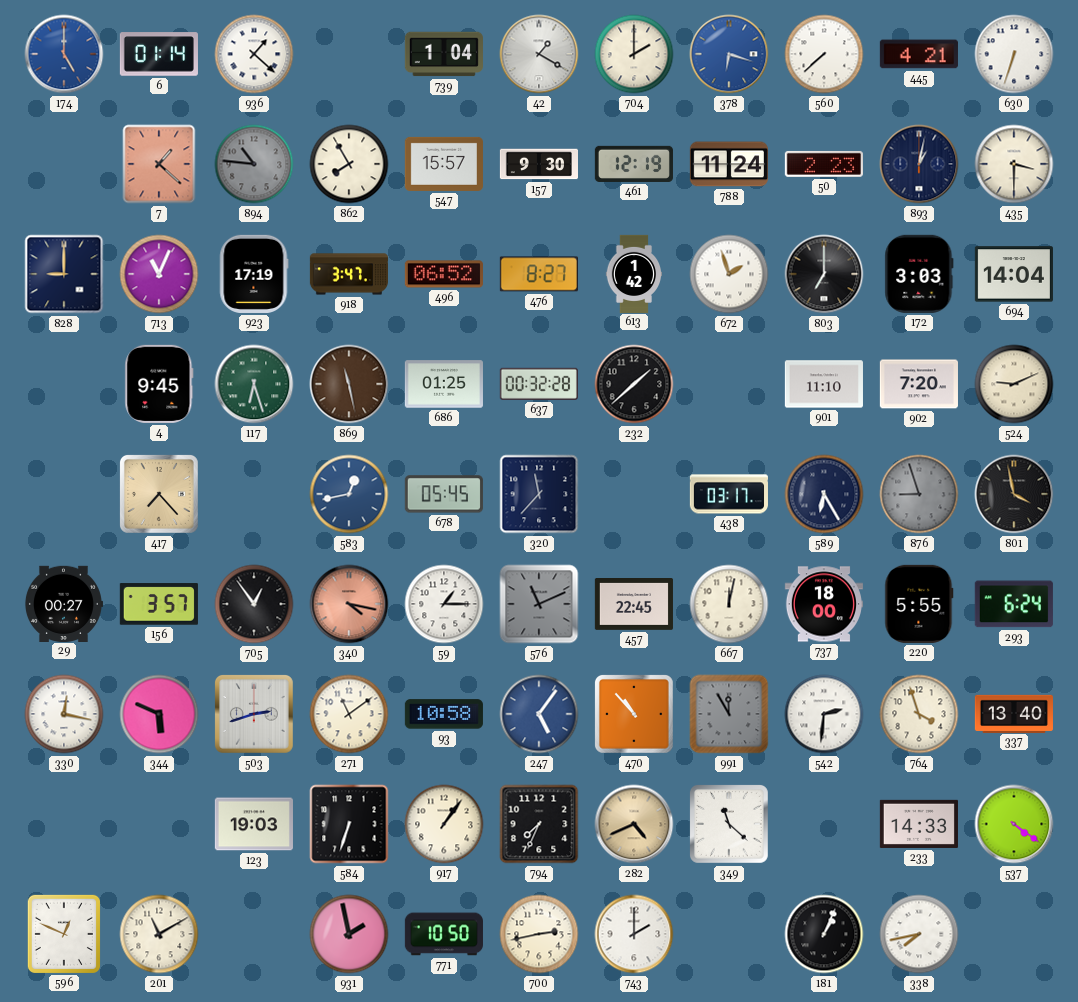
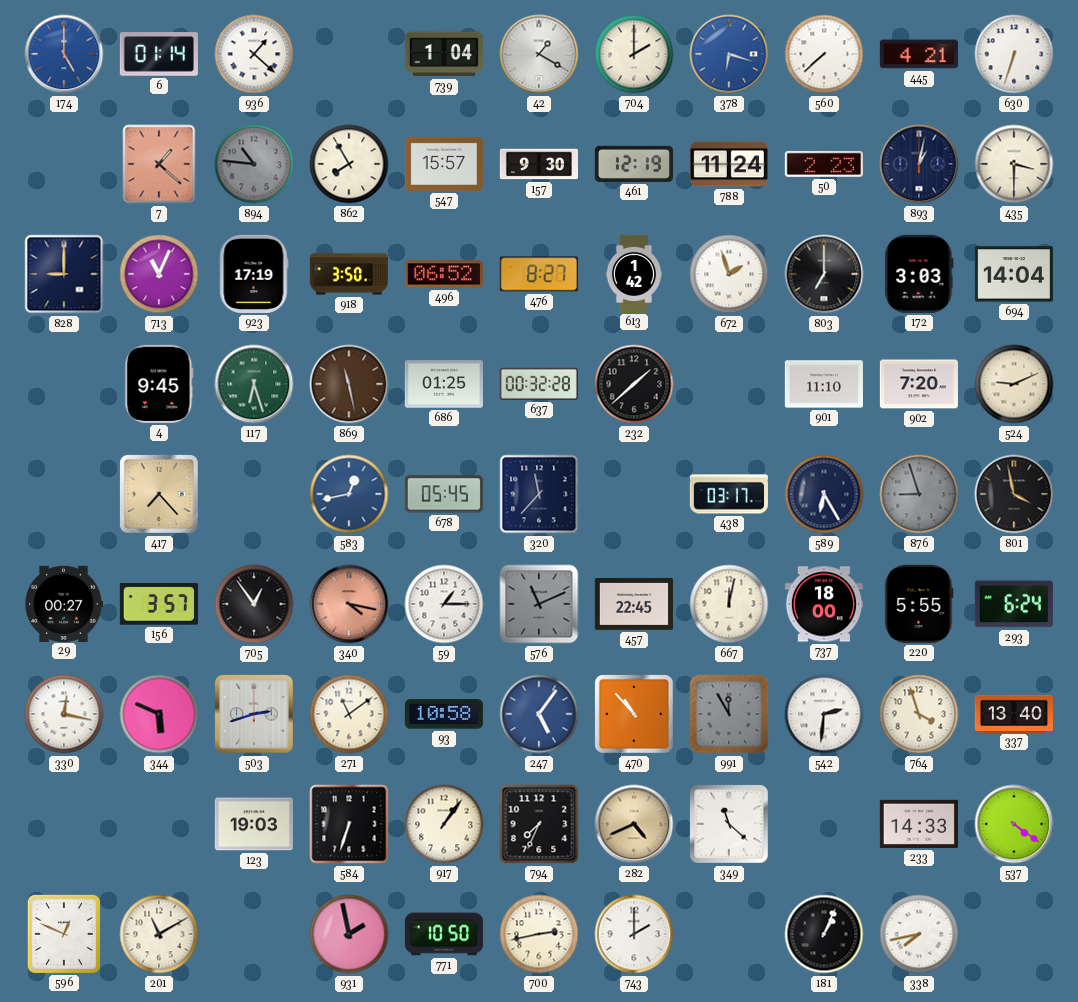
918: 3:47 -> 3:50 (349, 274)
